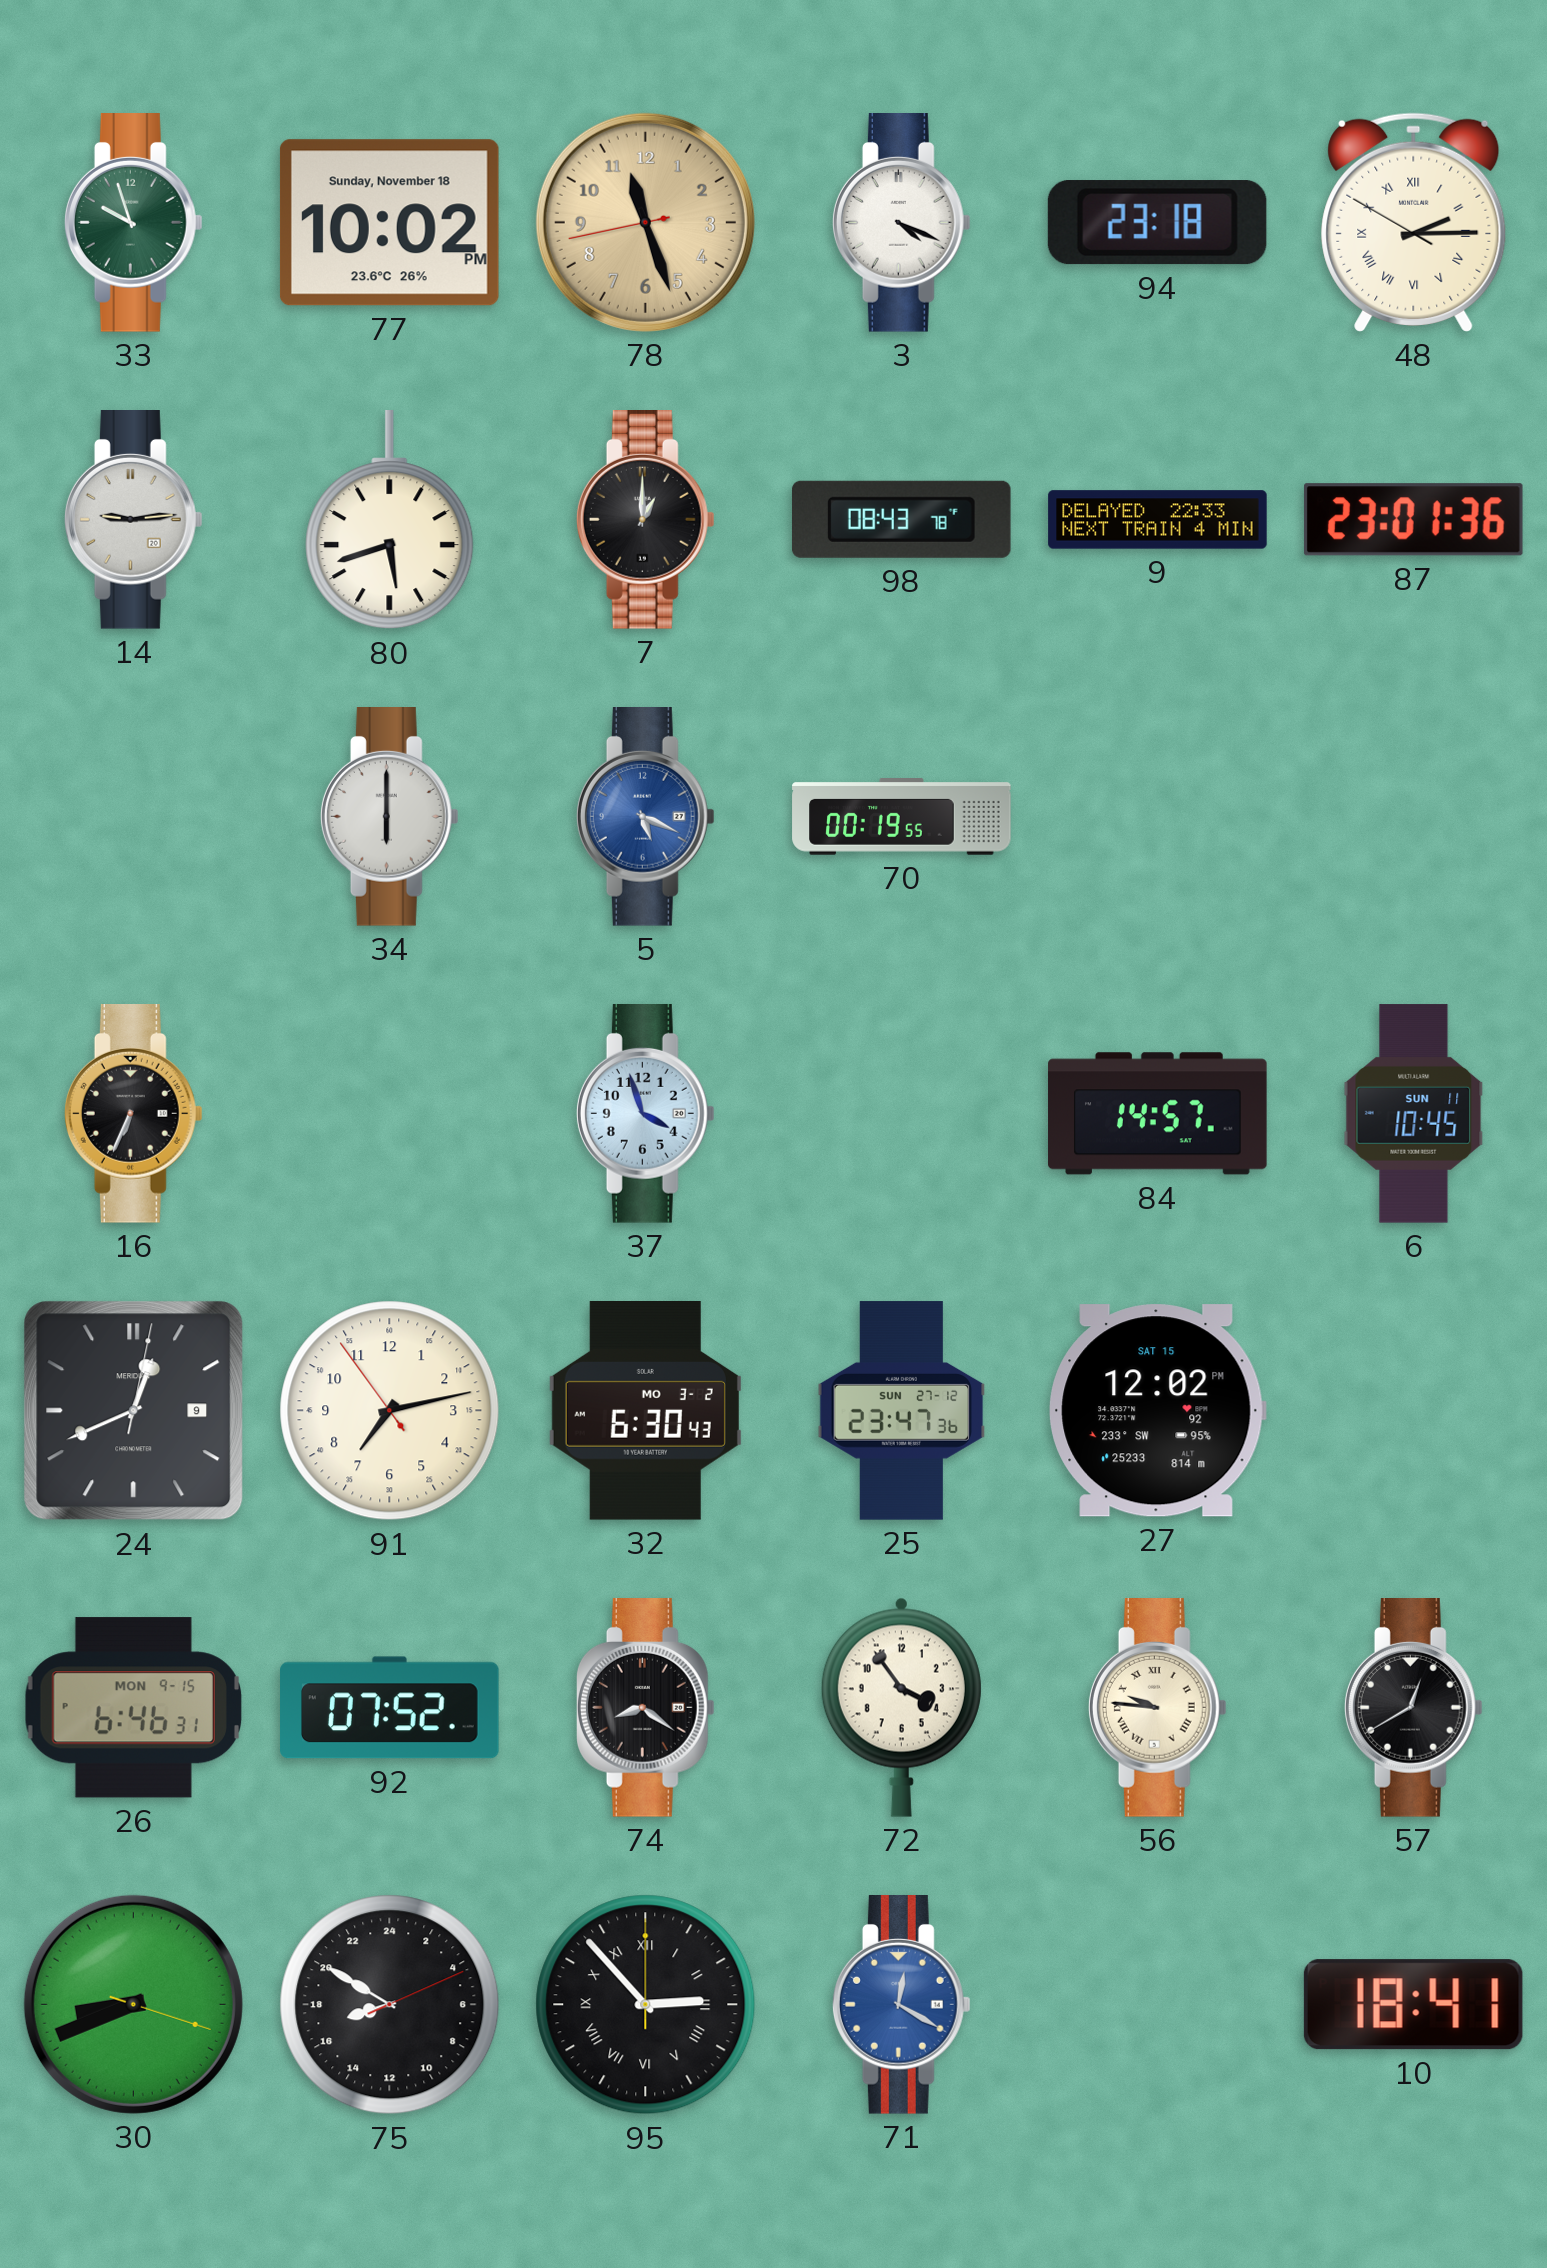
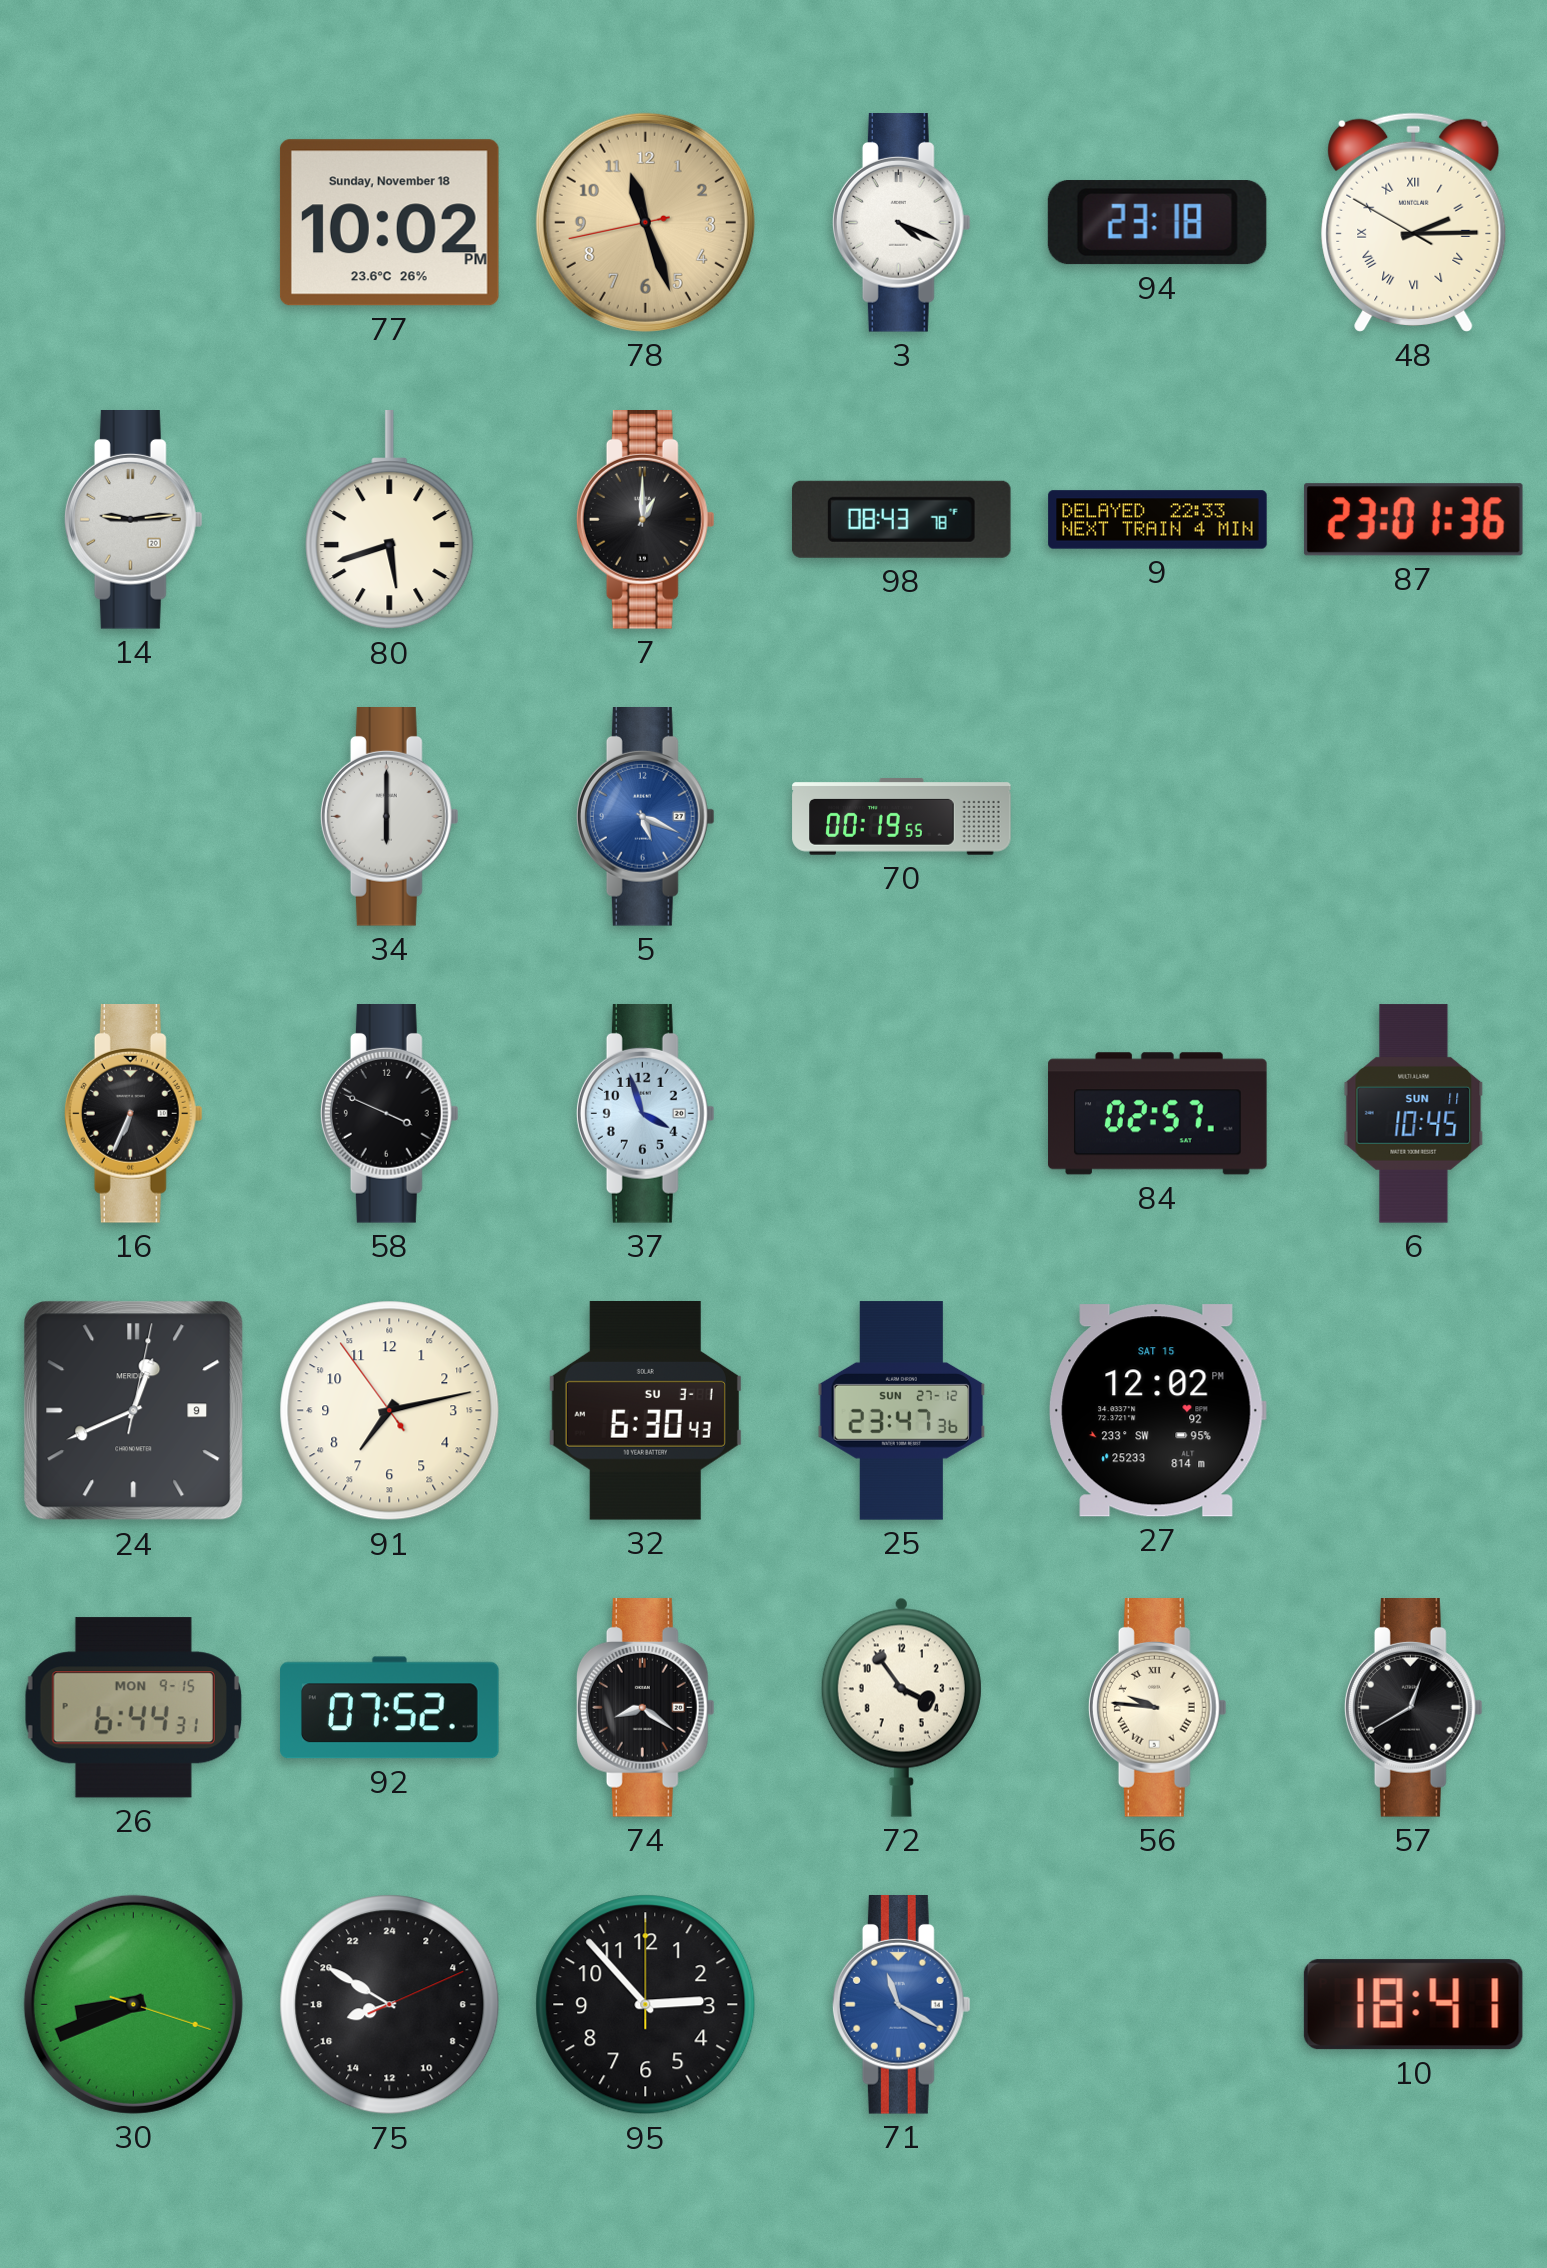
33: 9:57 -> none (133, 223)
58: none -> 3:49 (389, 1114)
84: 14:57 -> 02:57 (1158, 1114)
32 date: MO 3-2 -> SU 3-1 (645, 1411)
26: 6:46 -> 6:44 (133, 1708)
95 numerals: Roman -> Arabic (646, 2005)
71: 12:20 -> 11:20 (901, 2005)
